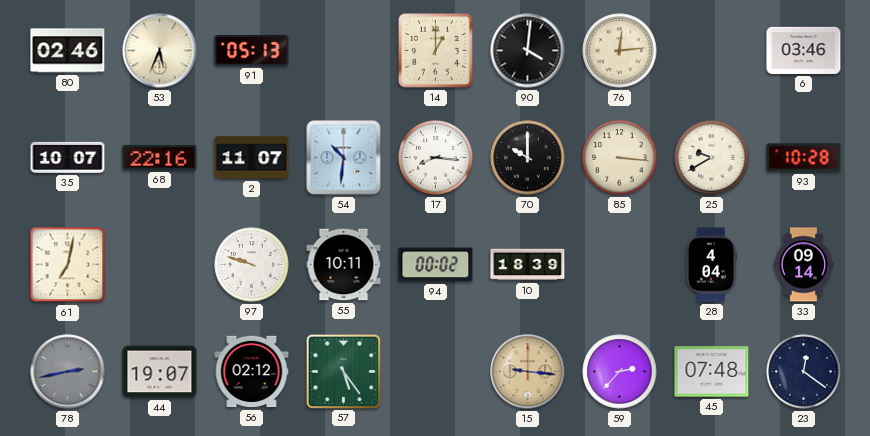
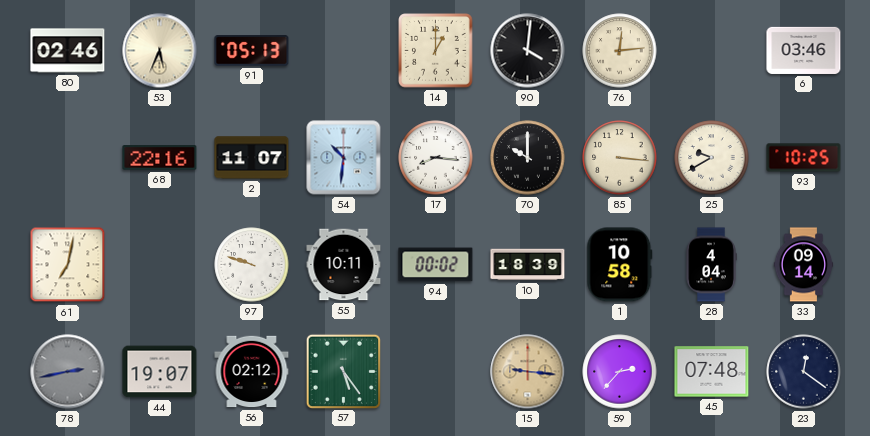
35: 10:07 -> none (68, 157)
93: 10:28 -> 10:25 (804, 158)
1: none -> 10:58 (620, 265)
